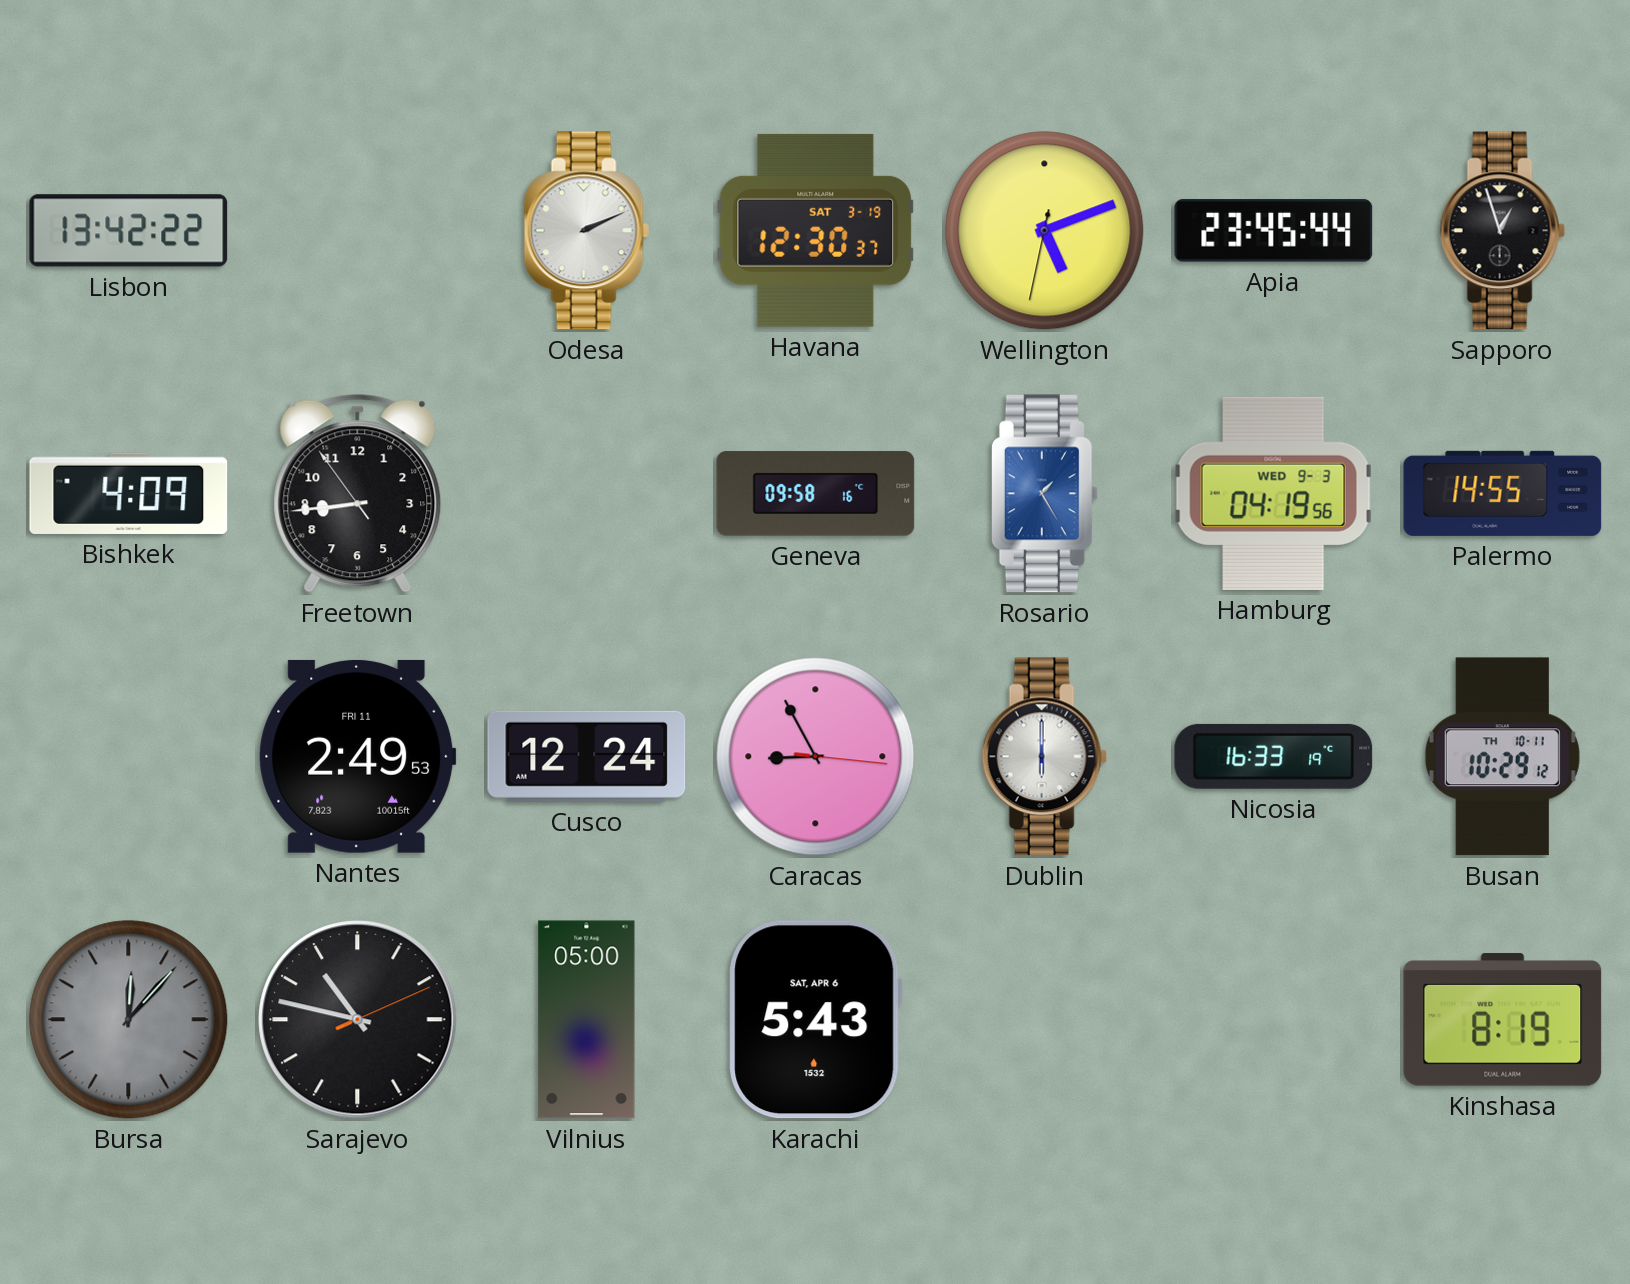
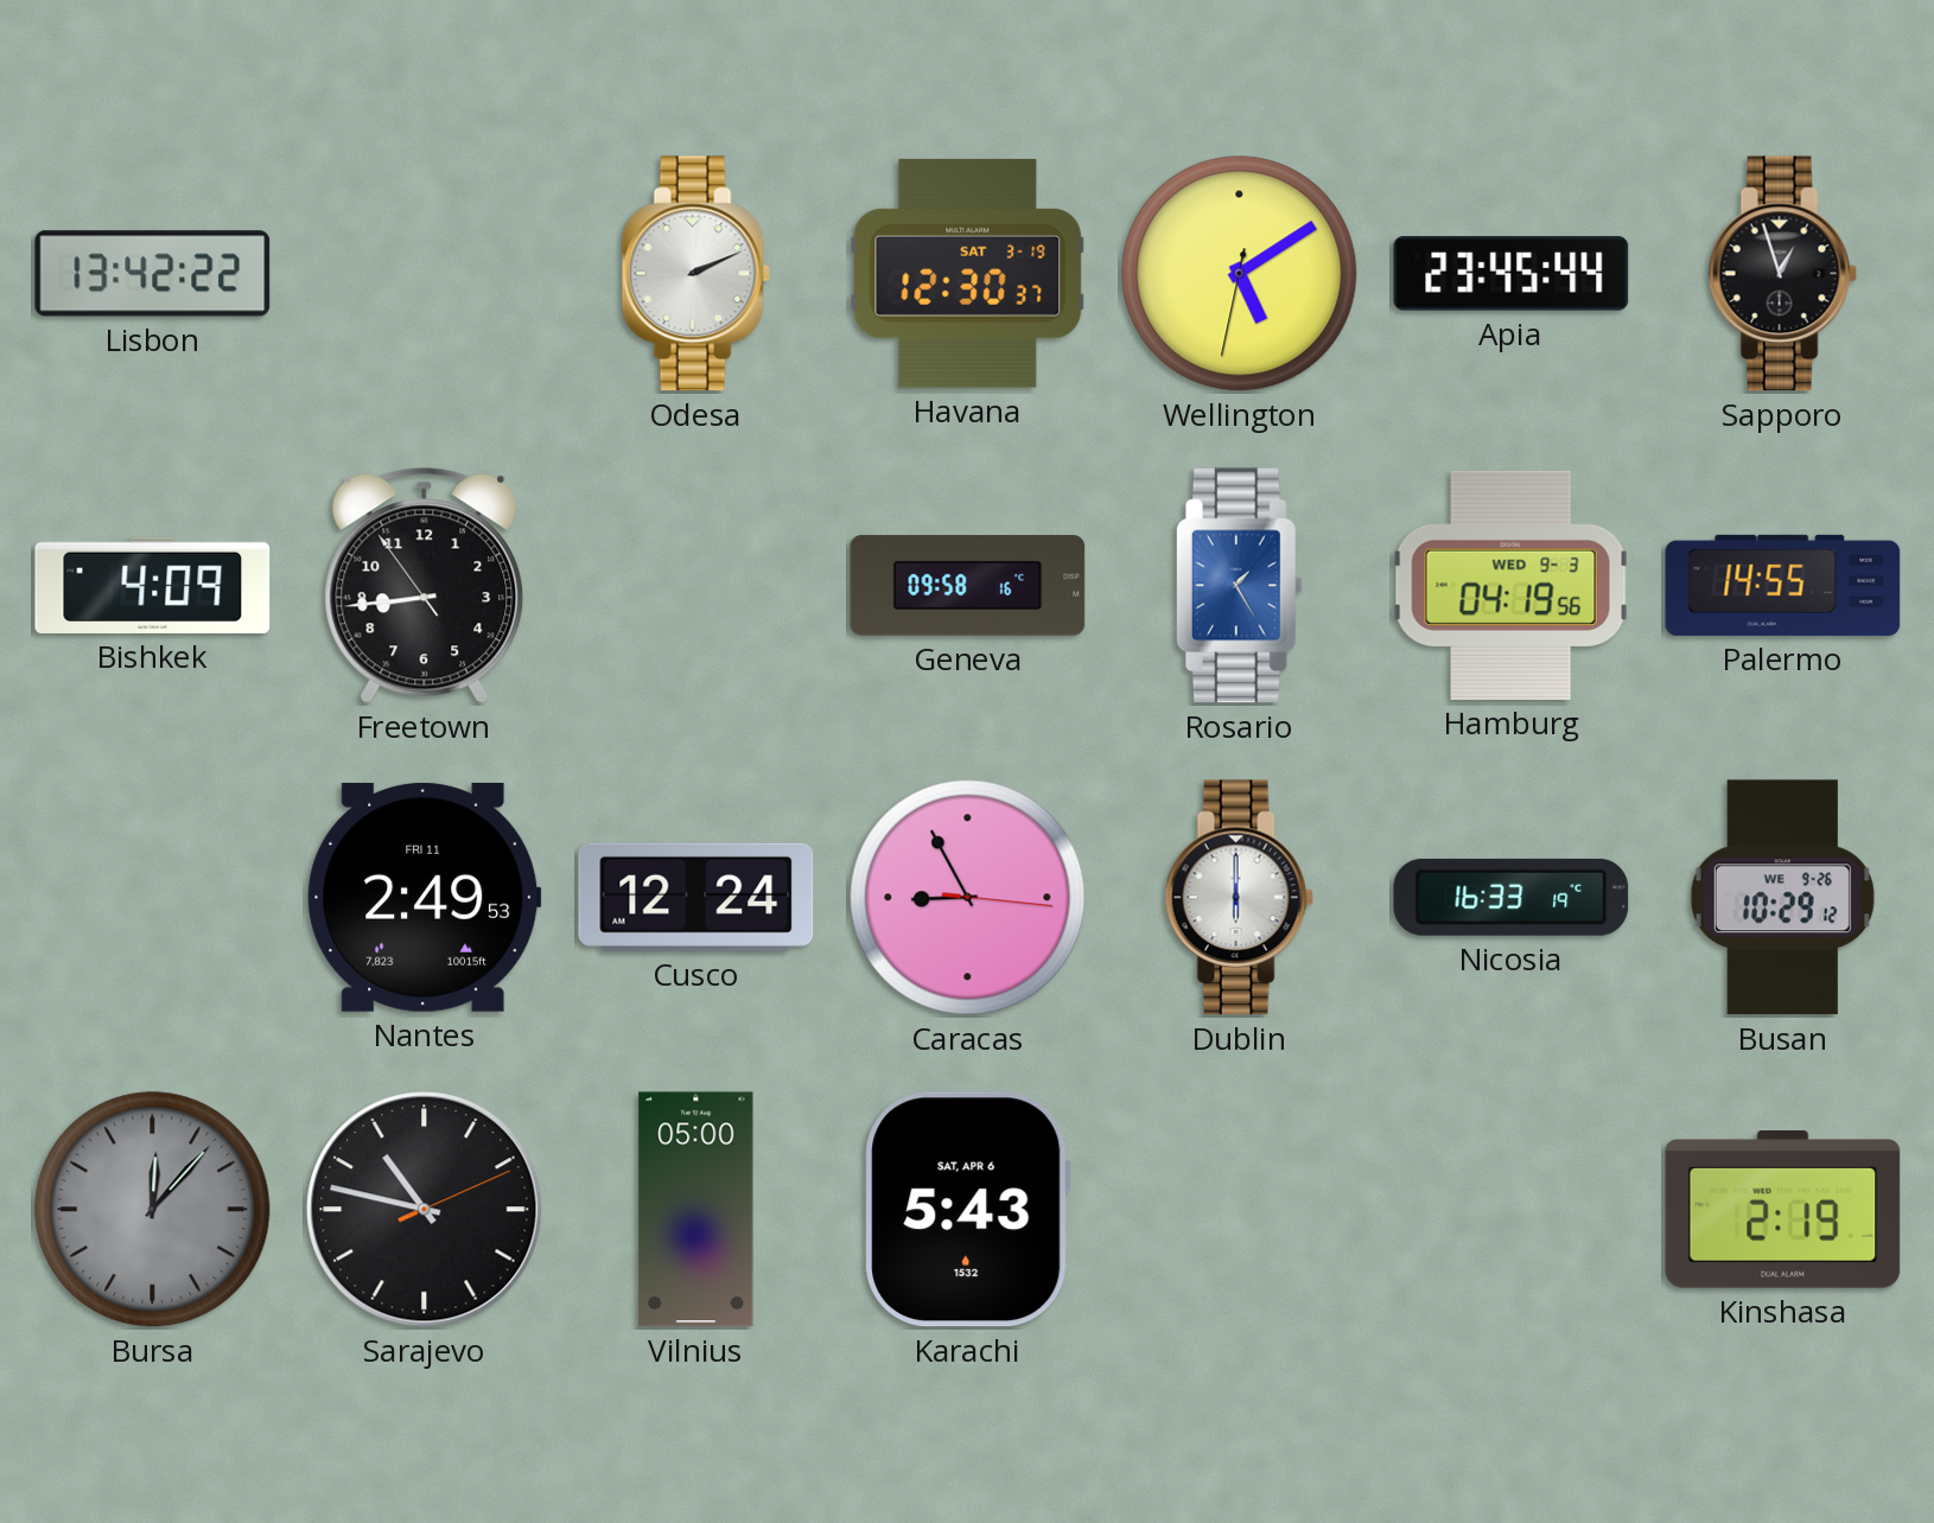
Wellington: 5:11 -> 5:09 (1240, 274)
Busan date: TH 10-11 -> WE 9-26 (1782, 898)
Kinshasa: 8:19 -> 2:19 (1783, 1210)
